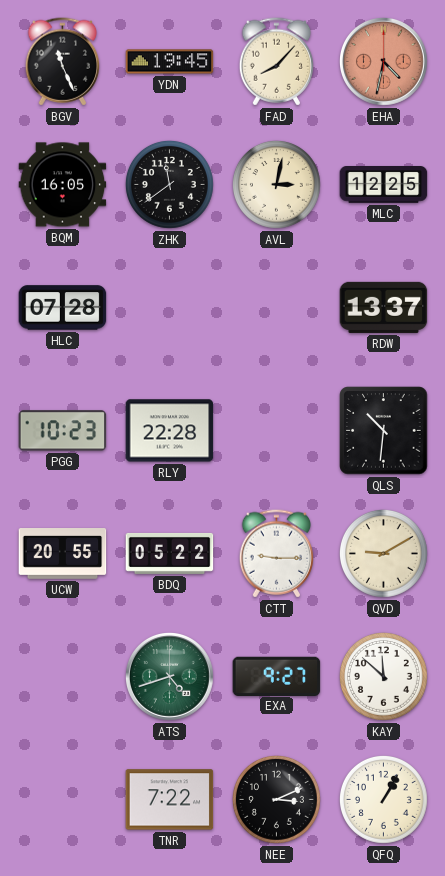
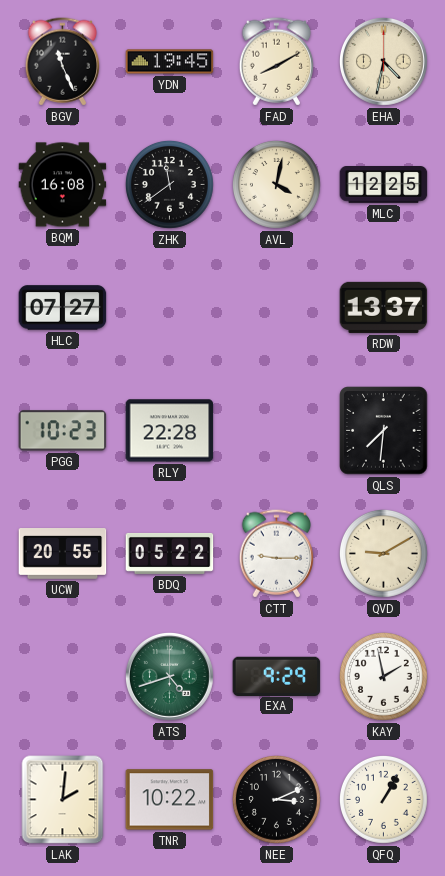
FAD: 8:07 -> 8:10 (276, 62)
EHA dial: salmon -> cream (384, 62)
BQM: 16:05 -> 16:08 (63, 185)
AVL: 3:02 -> 4:02 (276, 184)
HLC: 07:28 -> 07:27 (63, 308)
QLS: 10:31 -> 7:31 (384, 431)
EXA: 9:27 -> 9:29 (277, 676)
KAY: 11:52 -> 1:58 (383, 676)
LAK: none -> 2:01 (63, 800)
TNR: 7:22 -> 10:22 (170, 800)
